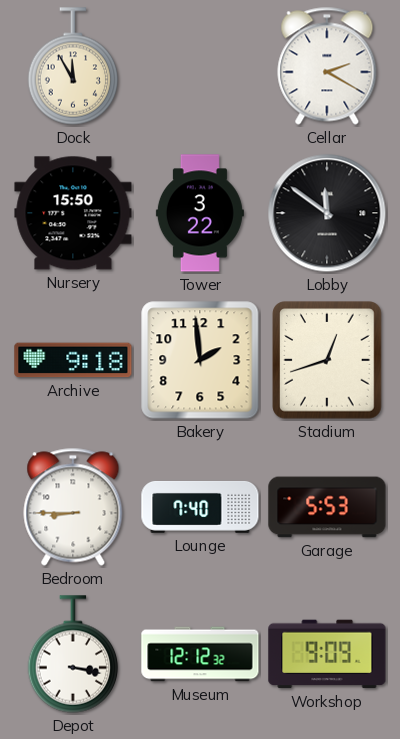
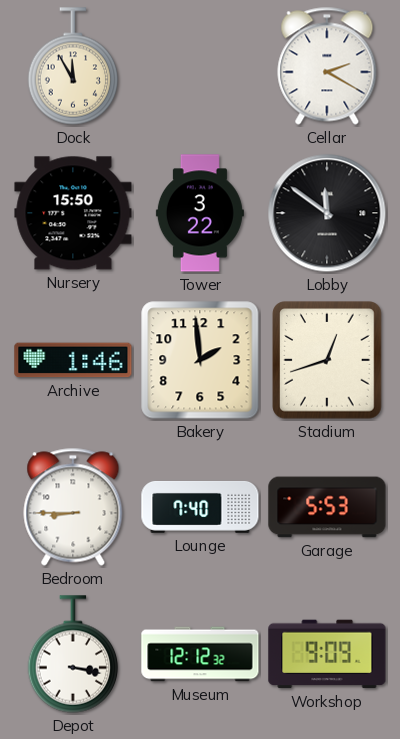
Archive: 9:18 -> 1:46 (73, 360)
